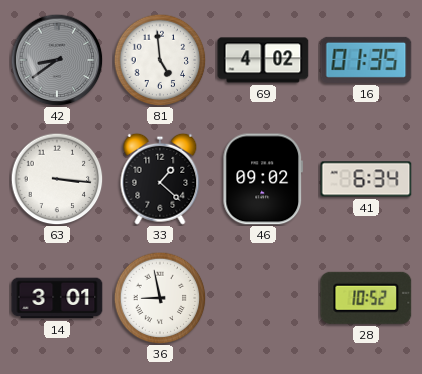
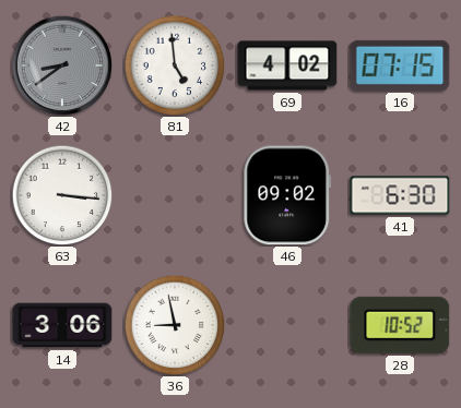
16: 01:35 -> 07:15 (400, 65)
33: 1:22 -> none (160, 179)
41: 6:34 -> 6:30 (400, 195)
14: 3:01 -> 3:06 (62, 325)
